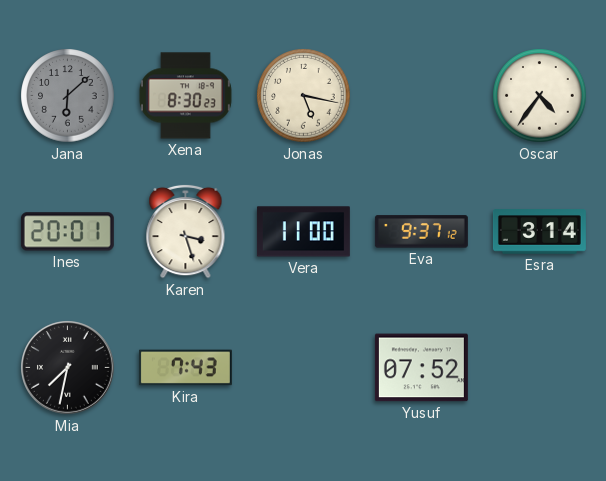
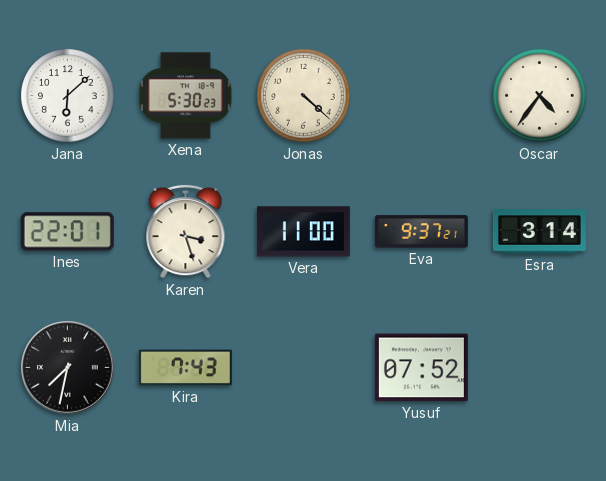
Jana dial: grey -> white (68, 96)
Xena: 8:30 -> 5:30 (185, 96)
Jonas: 5:17 -> 4:22 (304, 96)
Ines: 20:01 -> 22:01 (67, 232)
Eva: 9:37:12 -> 9:37:21 (421, 232)
